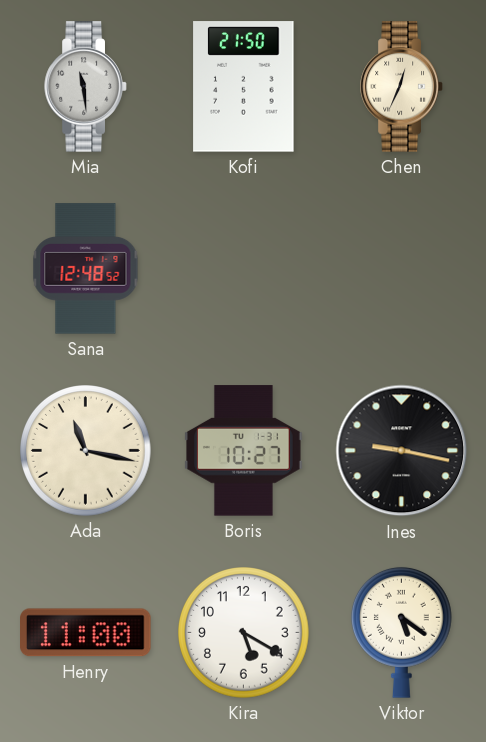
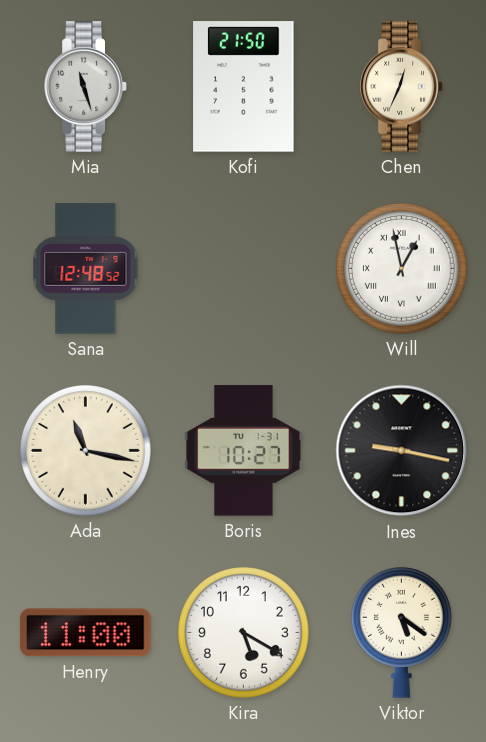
Mia: 11:29 -> 11:27 (86, 87)
Will: none -> 12:58 (402, 269)
